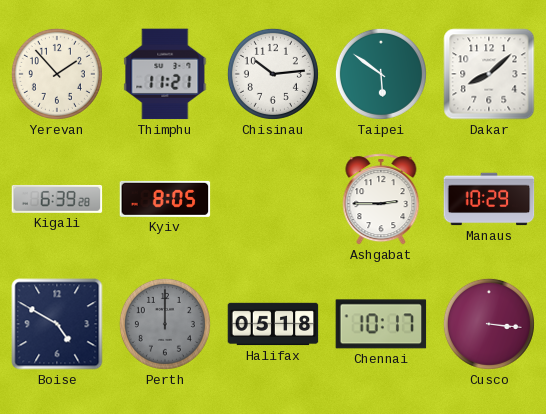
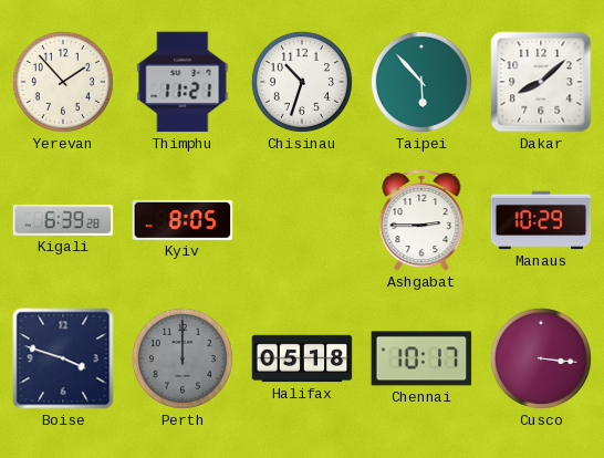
Chisinau: 10:14 -> 10:33 (302, 82)
Taipei: 5:51 -> 5:53 (421, 82)
Boise: 4:50 -> 3:48 (63, 358)
